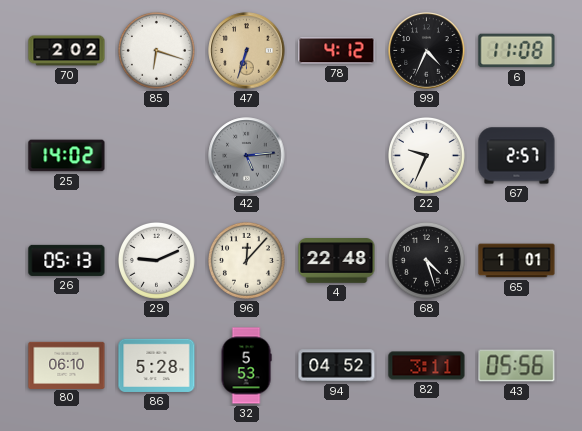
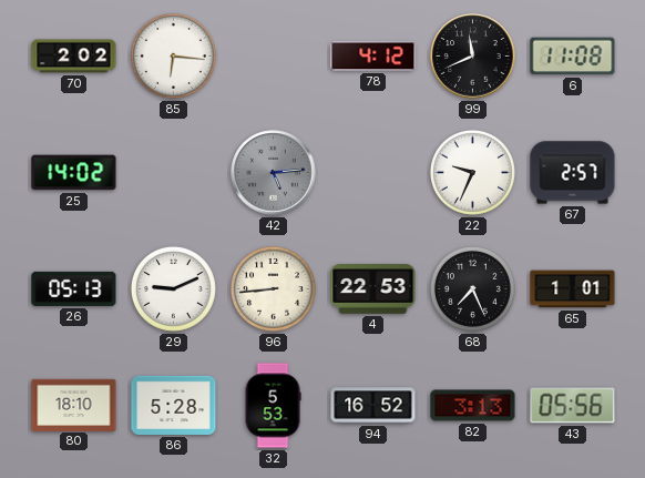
85: 6:18 -> 6:16 (173, 55)
47: 6:33 -> none (247, 51)
99: 4:34 -> 11:41 (473, 57)
96: 12:07 -> 8:44 (273, 288)
4: 22:48 -> 22:53 (373, 289)
68: 4:27 -> 7:26 (472, 288)
80: 06:10 -> 18:10 (74, 405)
94: 04:52 -> 16:52 (373, 406)
82: 3:11 -> 3:13 (473, 406)
